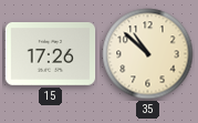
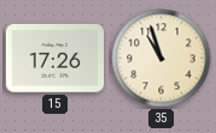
35: 10:52 -> 10:57 (162, 59)
